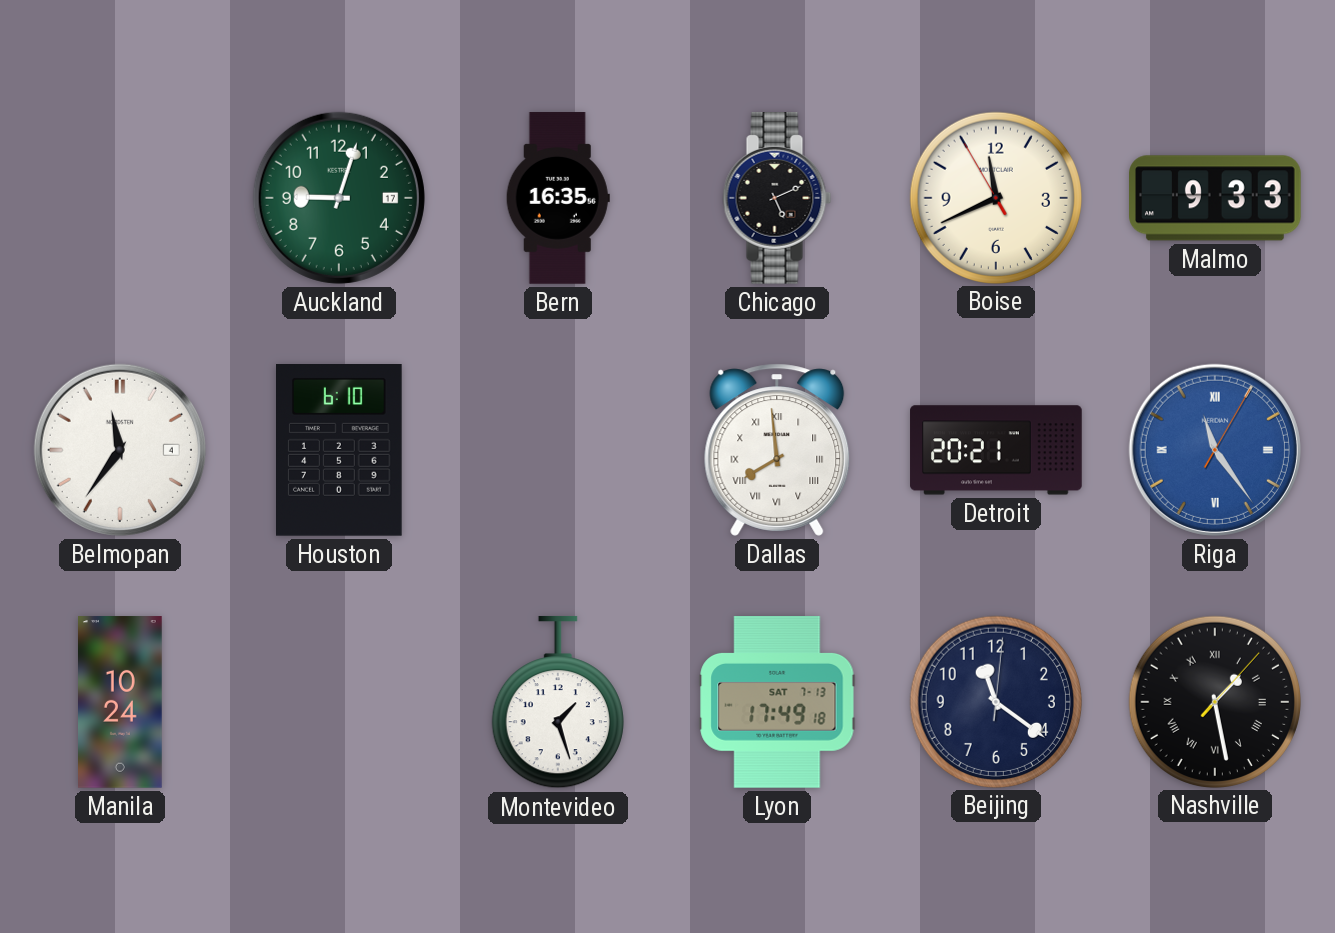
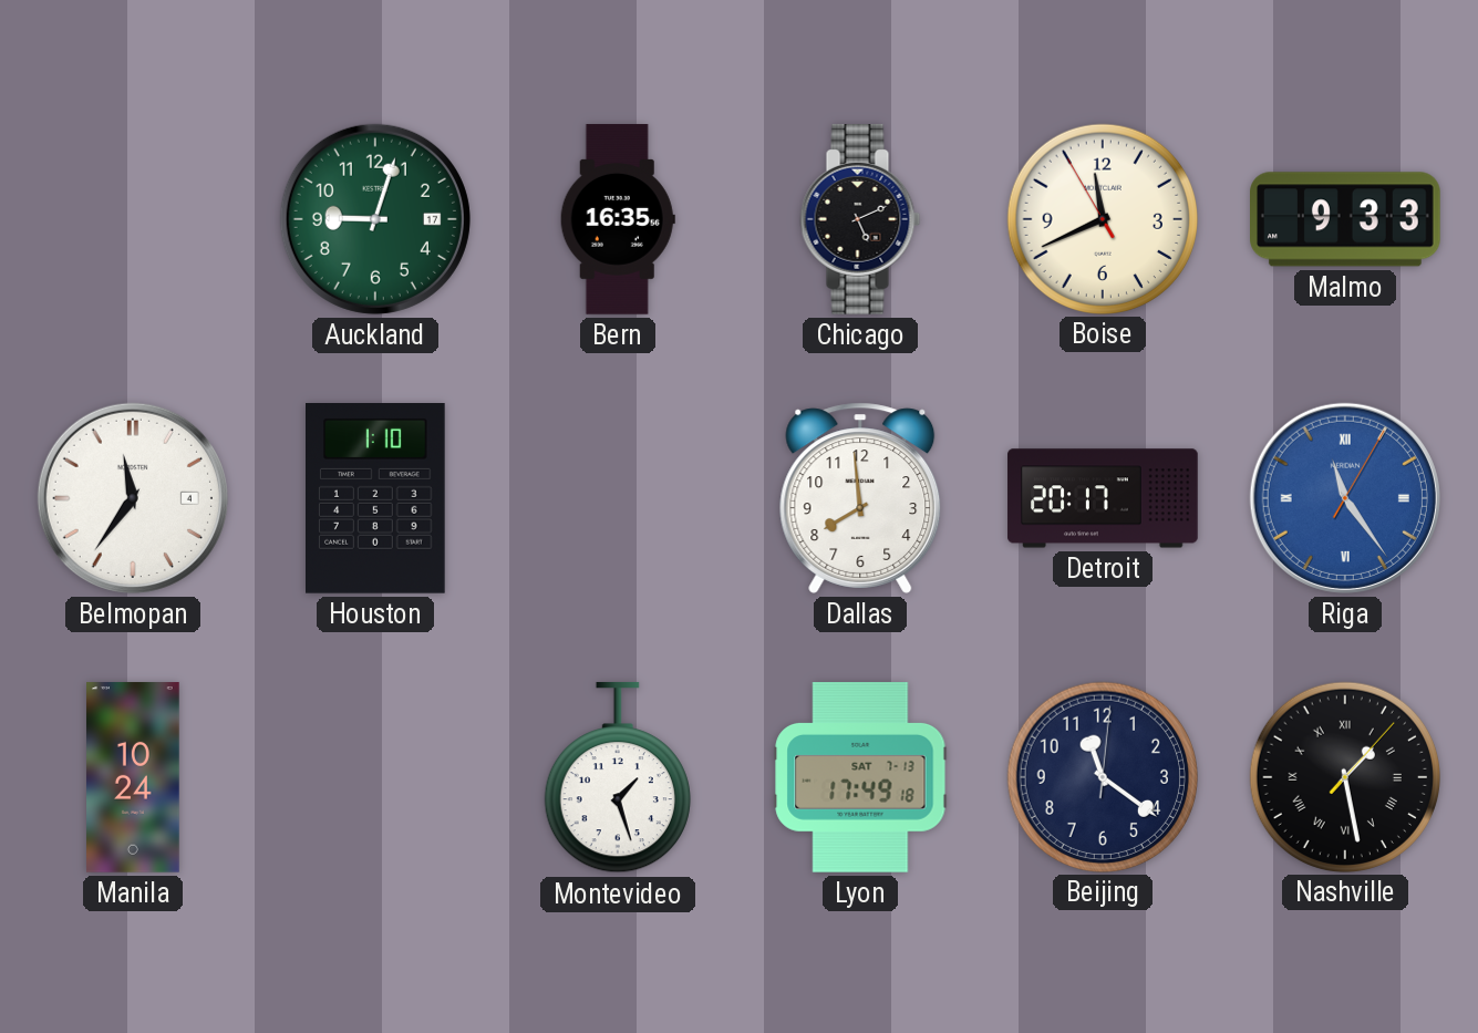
Houston: 6:10 -> 1:10 (376, 499)
Dallas numerals: Roman -> Arabic (860, 498)
Detroit: 20:21 -> 20:17 (1103, 498)
